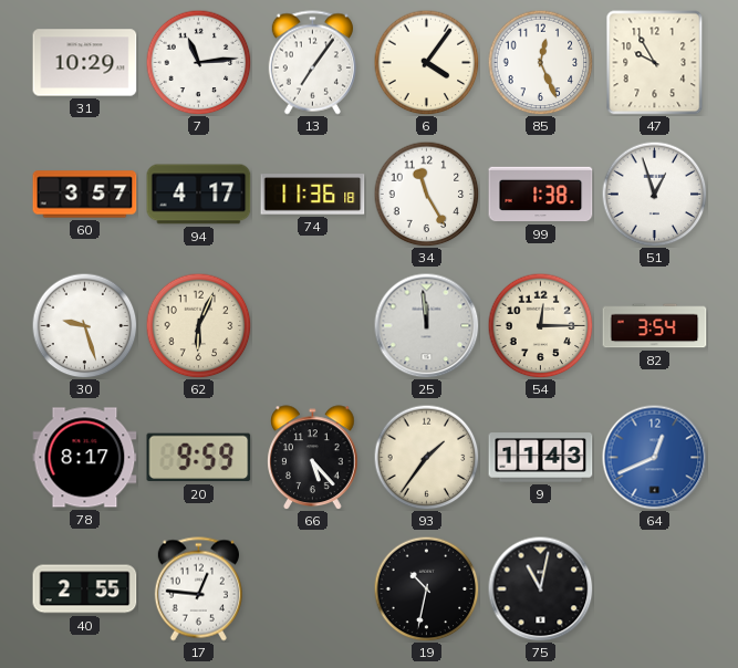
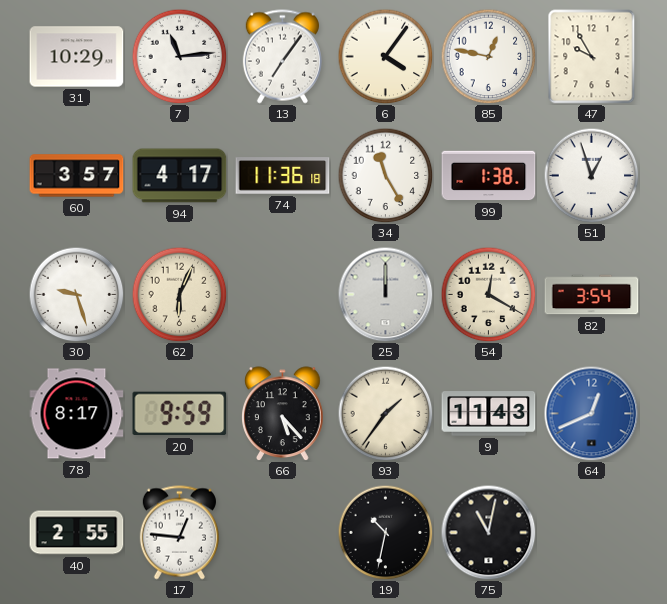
85: 12:26 -> 12:47 (488, 56)
25: 11:59 -> 12:00 (385, 294)
54: 12:15 -> 12:20 (488, 294)
